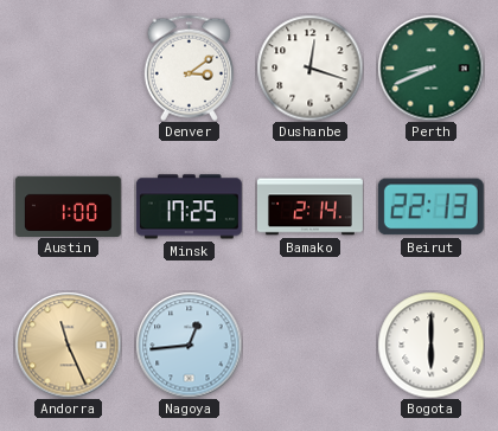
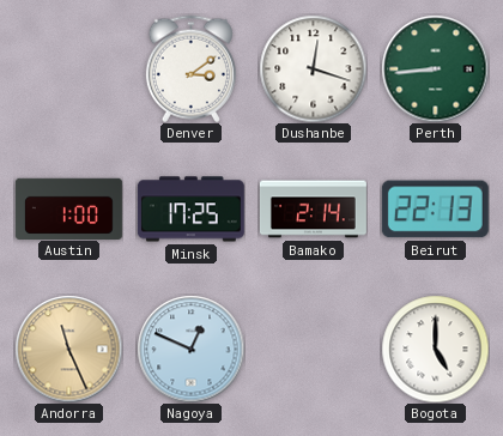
Perth: 8:41 -> 8:44 (435, 68)
Nagoya: 12:44 -> 12:49 (190, 349)
Bogota: 6:00 -> 5:00 (435, 349)
